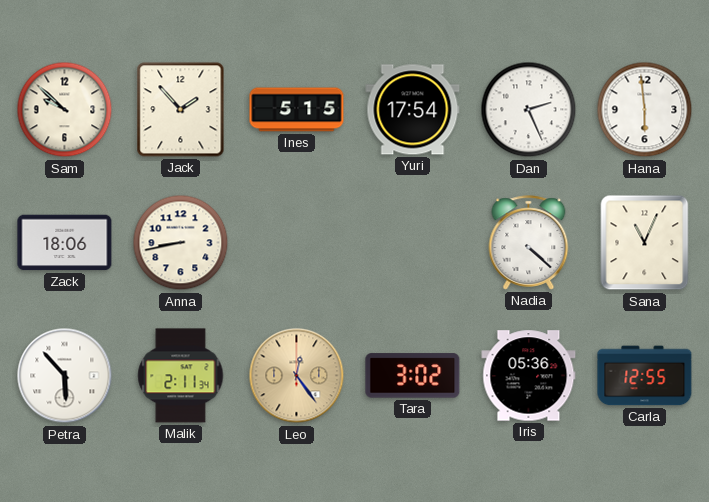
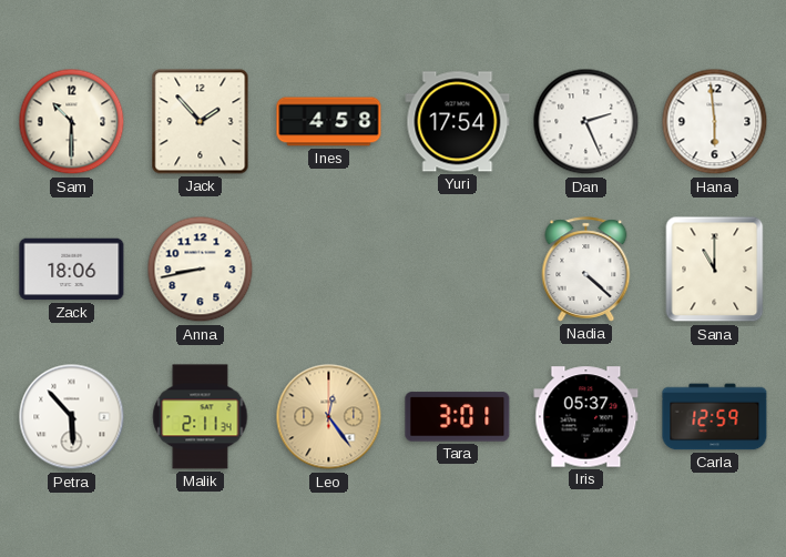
Sam: 9:52 -> 10:30 (72, 122)
Ines: 5:15 -> 4:58 (329, 122)
Sana: 11:04 -> 11:00 (715, 270)
Tara: 3:02 -> 3:01 (458, 417)
Iris: 05:36 -> 05:37 (586, 417)
Carla: 12:55 -> 12:59 (715, 417)
